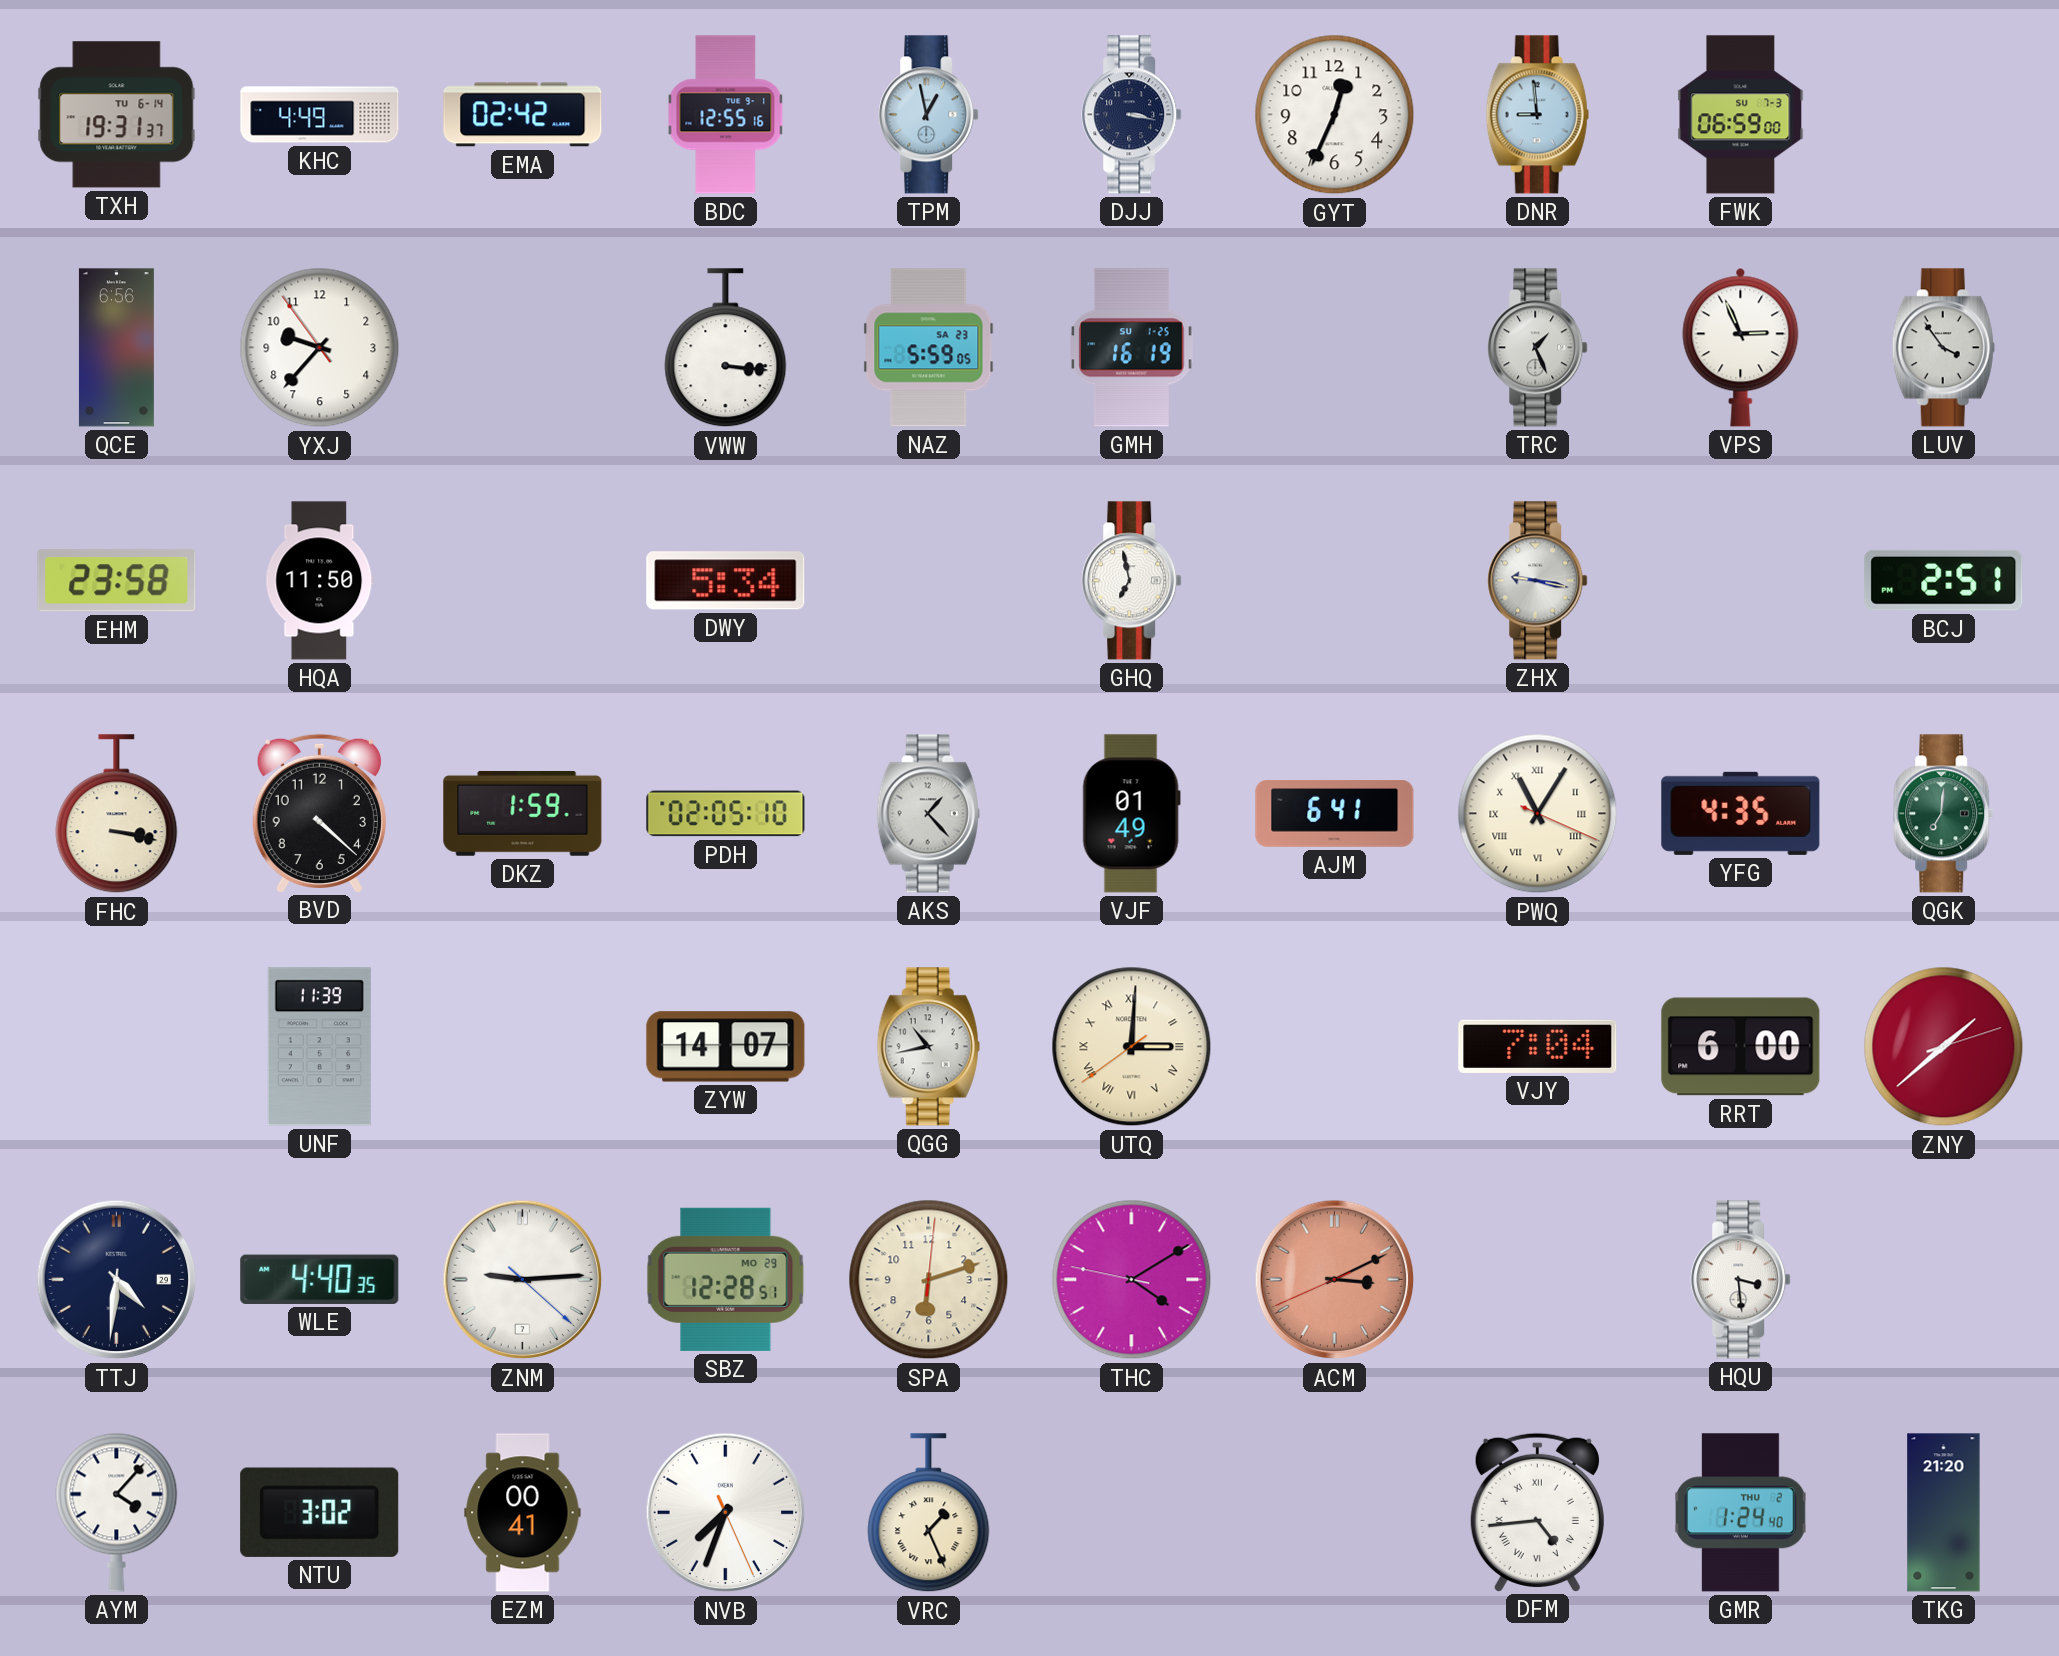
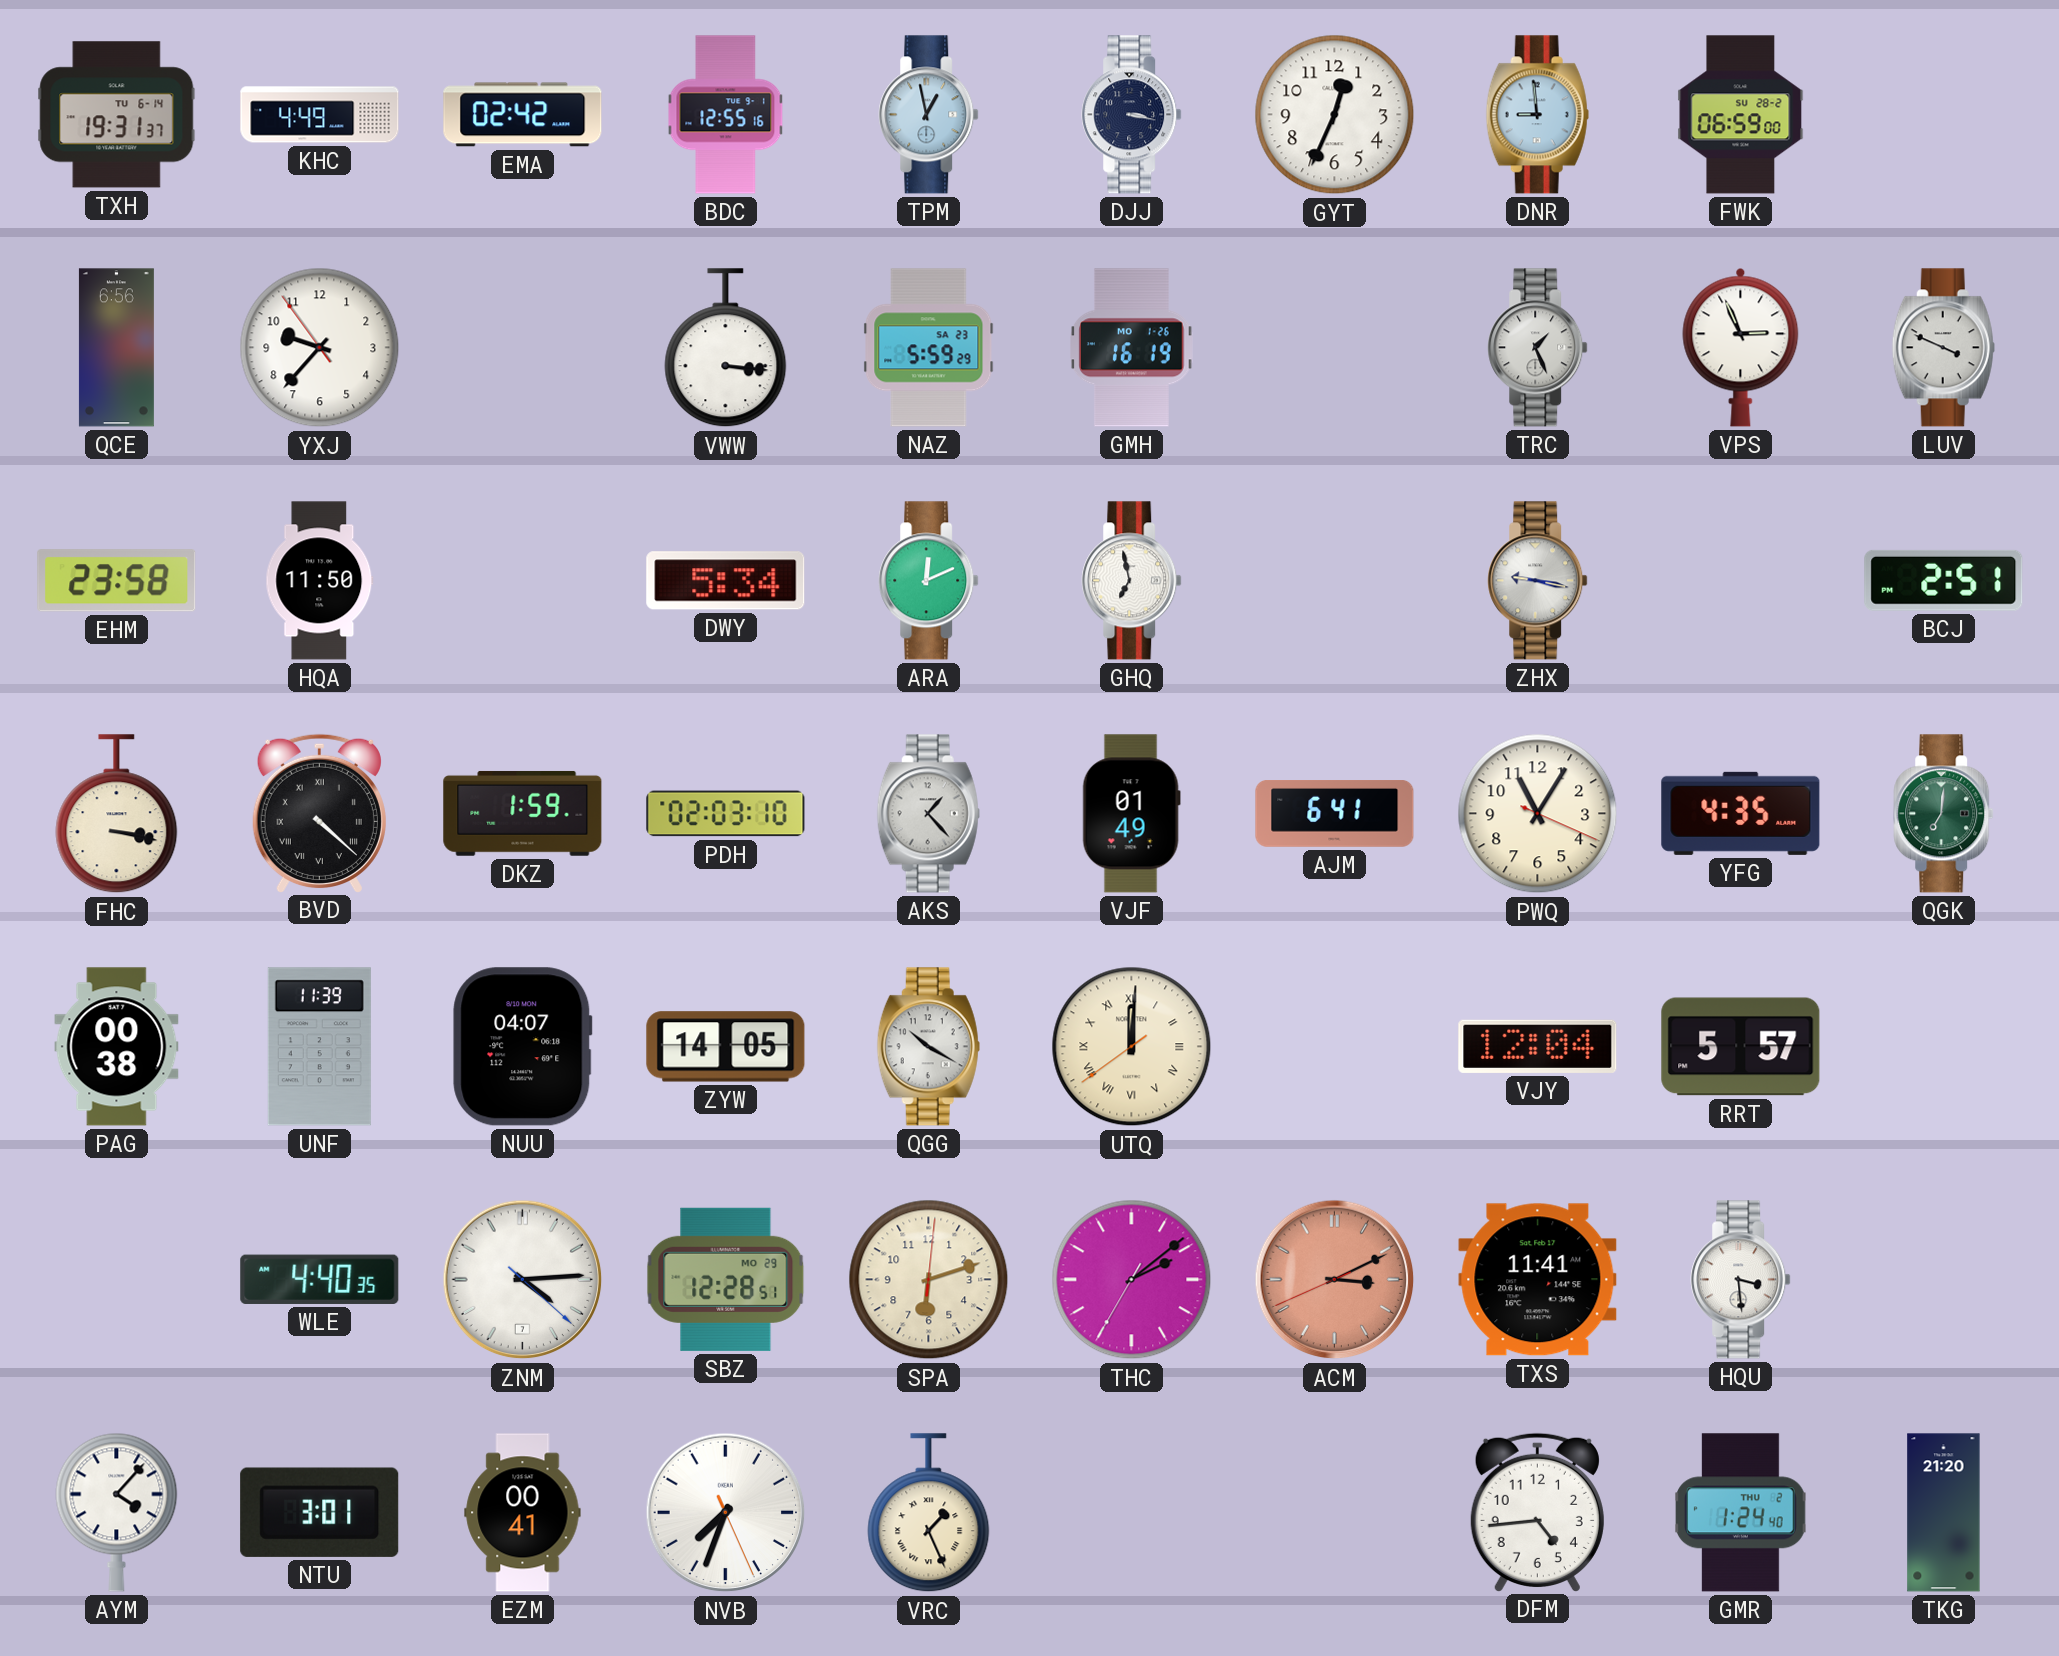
FWK date: SU 7-3 -> SU 28-2 (1741, 115)
NAZ: 5:59:05 -> 5:59:29 (929, 348)
GMH date: SU 1-25 -> MO 1-26 (1132, 348)
LUV: 3:54 -> 3:49 (1943, 348)
ARA: none -> 12:11 (929, 581)
BVD numerals: Arabic -> Roman (319, 813)
PDH: 02:05 -> 02:03 (726, 814)
PWQ numerals: Roman -> Arabic (1538, 814)
PAG: none -> 00:38 (117, 1047)
NUU: none -> 04:07 (523, 1047)
ZYW: 14:07 -> 14:05 (726, 1047)
QGG: 10:43 -> 10:20 (928, 1047)
UTQ: 3:00 -> 12:00 (1132, 1047)
VJY: 7:04 -> 12:04 (1538, 1046)
RRT: 6:00 -> 5:57 (1741, 1047)
ZNY: 1:38 -> none (1944, 1047)
TTJ: 4:31 -> none (117, 1280)
ZNM: 9:14 -> 4:14 (523, 1280)
THC: 4:09 -> 2:08 (1132, 1280)
TXS: none -> 11:41 (1538, 1280)
NTU: 3:02 -> 3:01 (320, 1512)
DFM numerals: Roman -> Arabic (1537, 1512)
